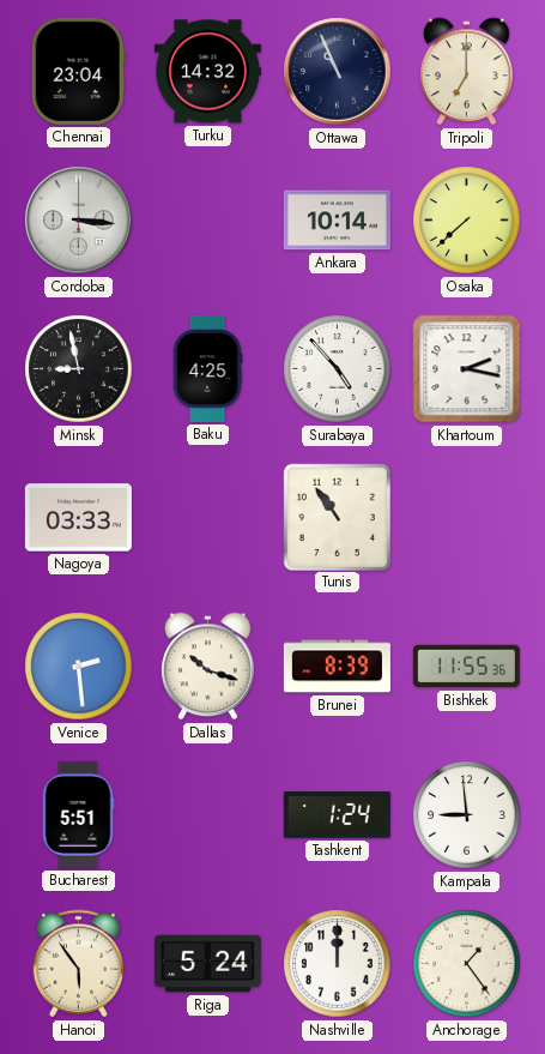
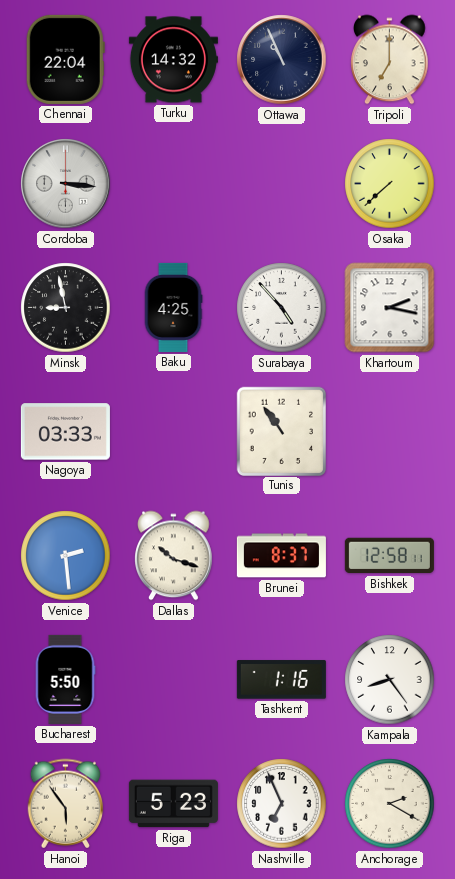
Chennai: 23:04 -> 22:04 (65, 59)
Ankara: 10:14 -> none (337, 221)
Brunei: 8:39 -> 8:37 (281, 556)
Bishkek: 11:55 -> 12:58 (389, 556)
Bucharest: 5:51 -> 5:50 (65, 679)
Tashkent: 1:24 -> 1:16 (281, 680)
Kampala: 8:59 -> 8:24 (390, 680)
Riga: 5:24 -> 5:23 (173, 804)
Nashville: 12:00 -> 6:56 (282, 804)
Anchorage: 1:24 -> 2:20 (390, 804)
